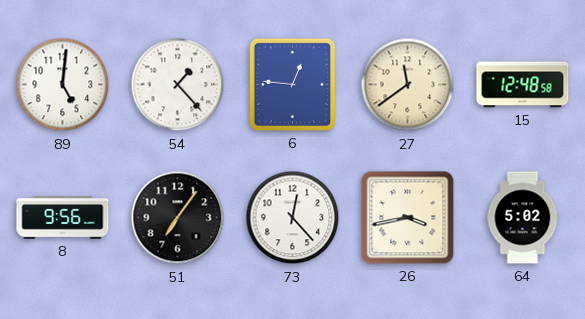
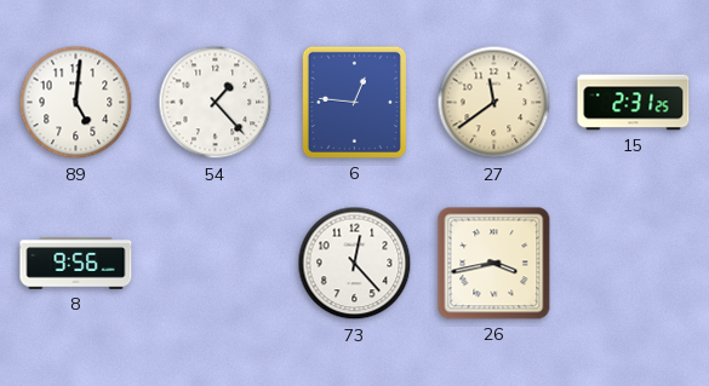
15: 12:48 -> 2:31 (634, 103)
51: 7:06 -> none (178, 218)
64: 5:02 -> none (523, 218)
